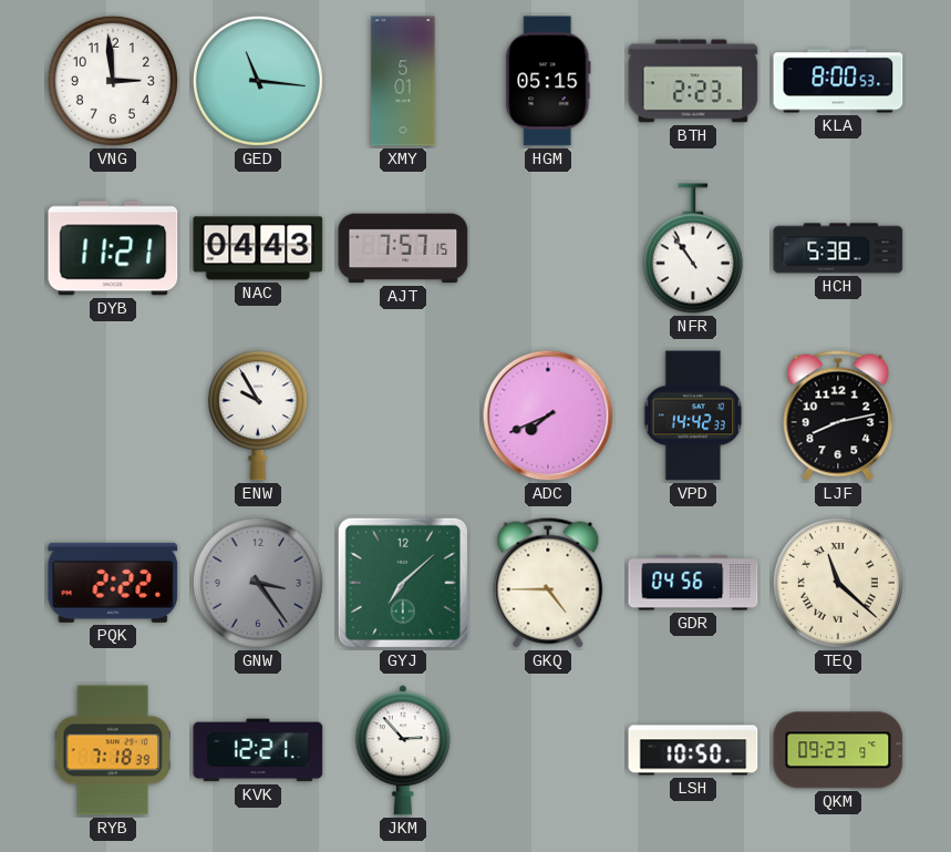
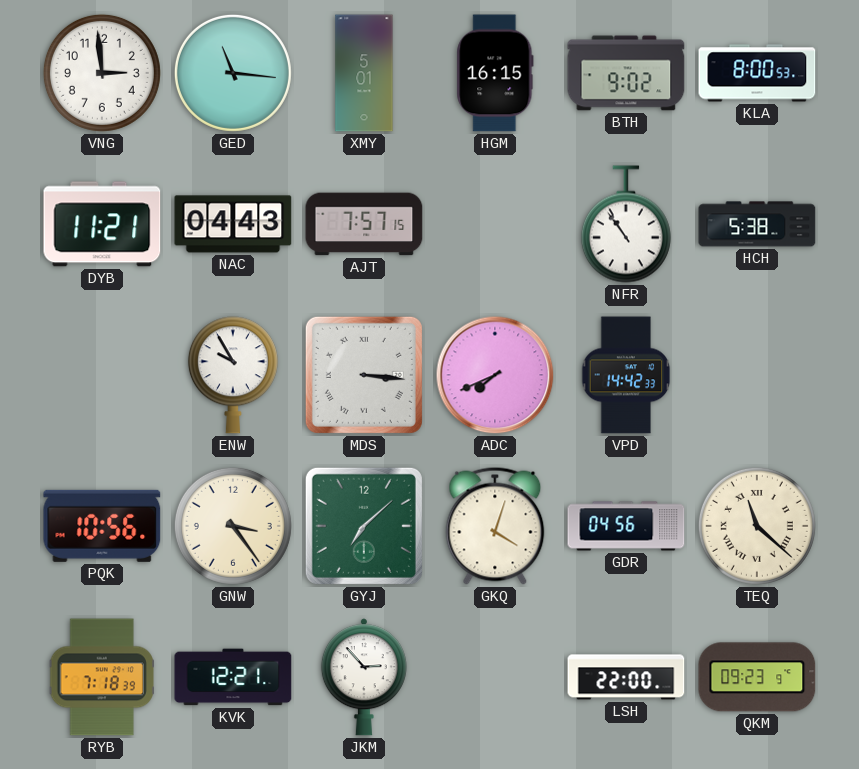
HGM: 05:15 -> 16:15 (495, 73)
BTH: 2:23 -> 9:02 (626, 73)
MDS: none -> 3:16 (364, 375)
LJF: 8:13 -> none (838, 415)
PQK: 2:22 -> 10:56 (102, 526)
GNW dial: grey -> cream (233, 526)
GKQ: 4:45 -> 4:03 (495, 526)
LSH: 10:50 -> 22:00 (626, 677)
